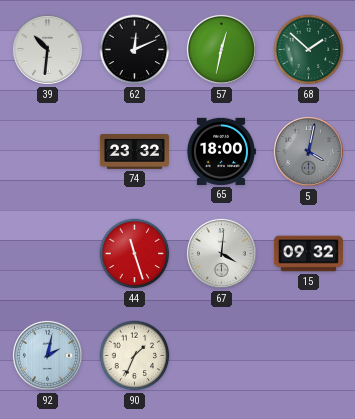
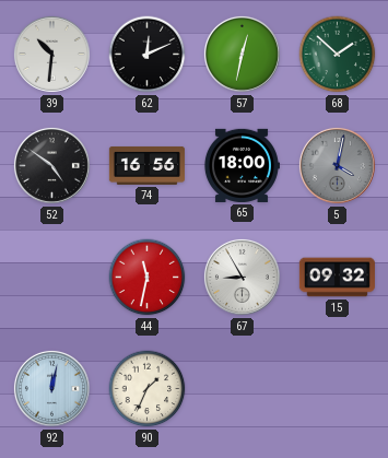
52: none -> 4:51 (51, 165)
74: 23:32 -> 16:56 (146, 165)
44: 11:27 -> 11:32 (148, 278)
67: 4:01 -> 8:55 (242, 277)
92: 2:02 -> 12:02 (51, 388)
